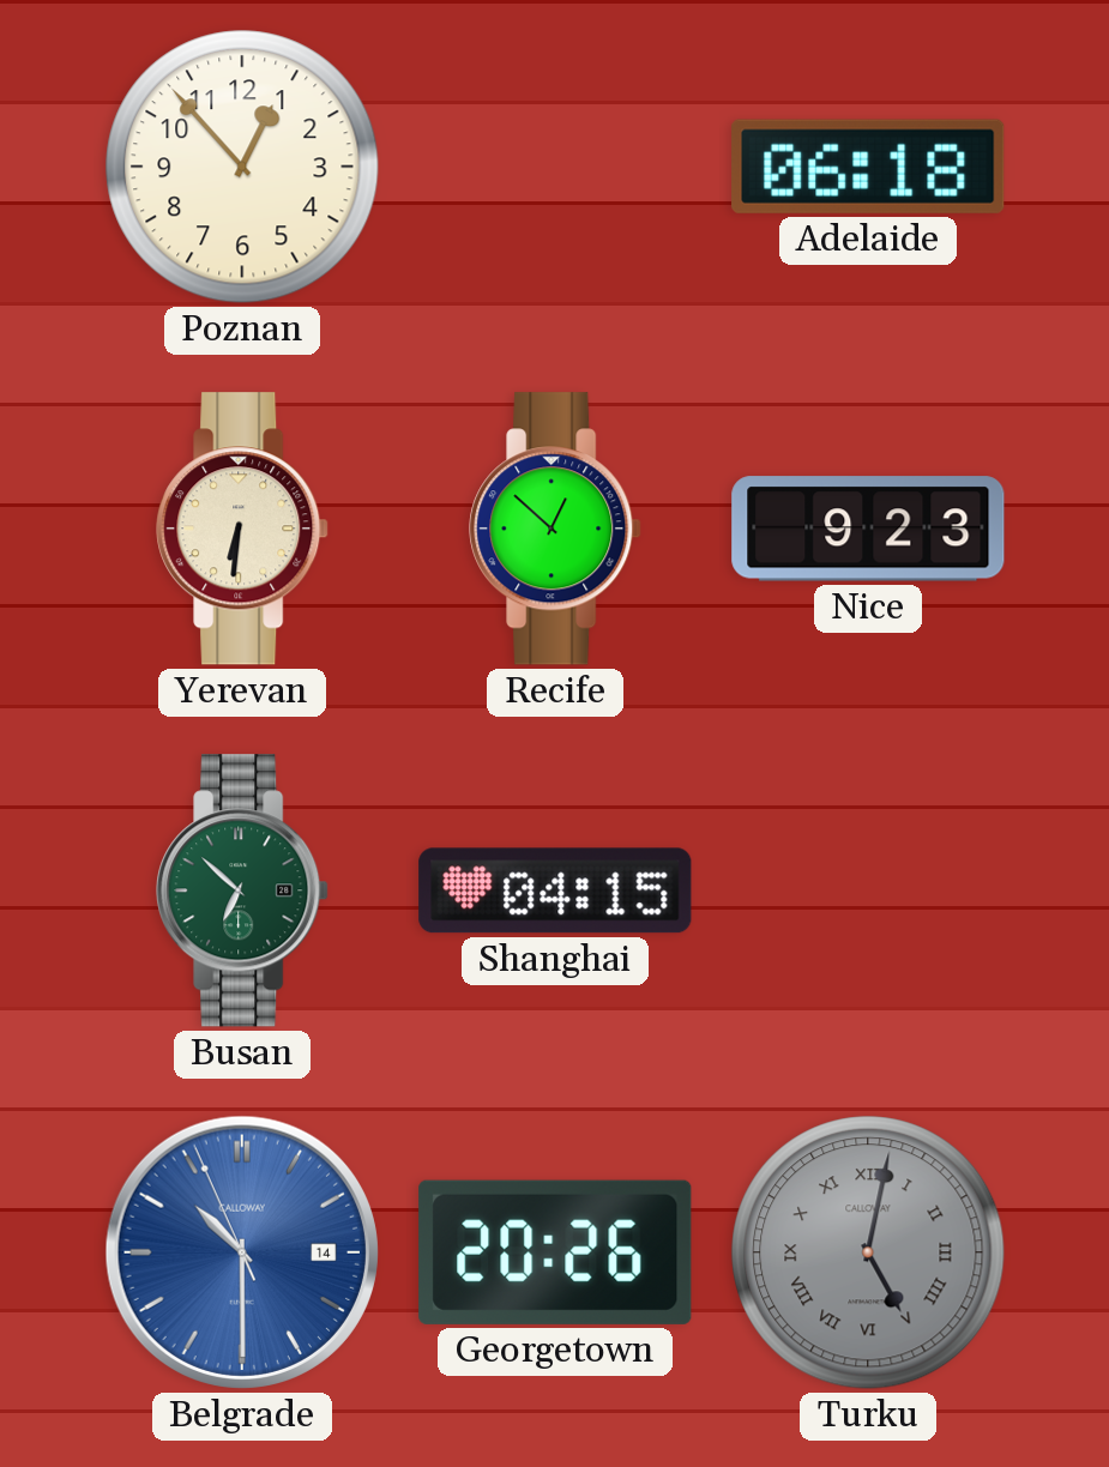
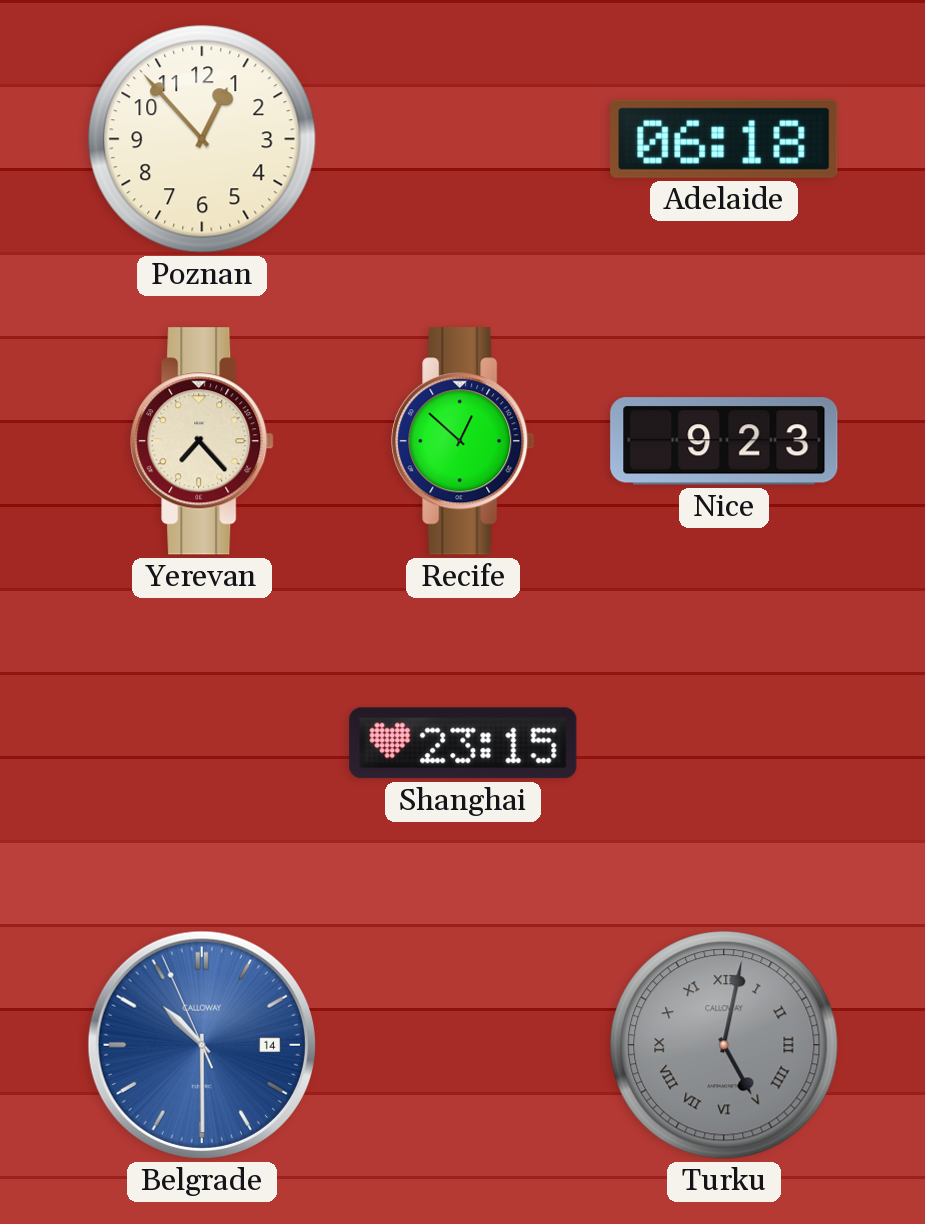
Yerevan: 6:31 -> 7:23 (202, 441)
Busan: 6:52 -> none (242, 891)
Shanghai: 04:15 -> 23:15 (463, 743)
Georgetown: 20:26 -> none (555, 1252)
